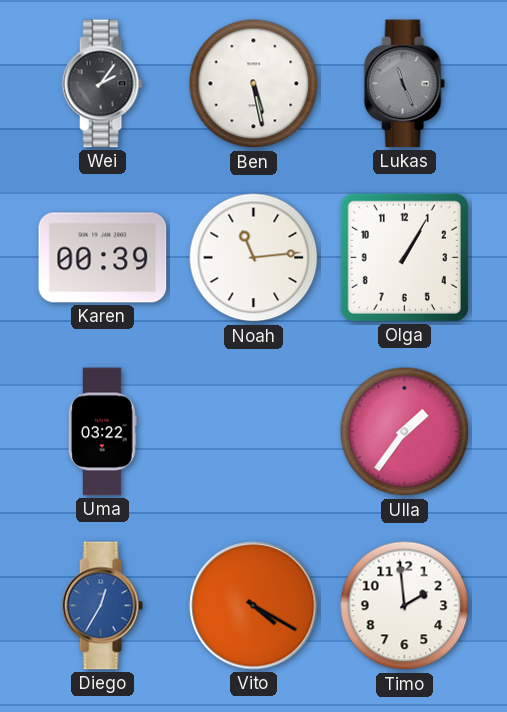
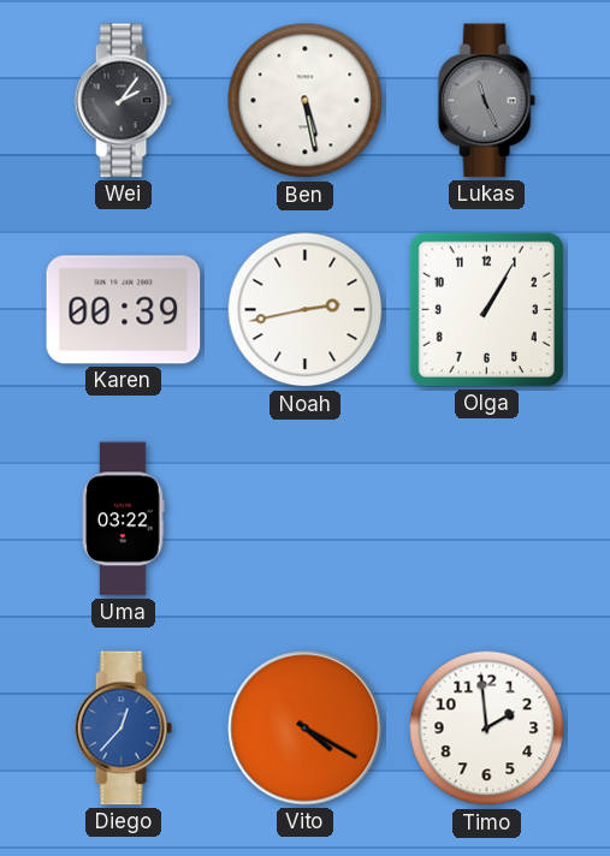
Noah: 11:14 -> 2:43 (306, 310)
Ulla: 1:36 -> none (405, 432)
Diego: 12:35 -> 12:37 (123, 729)
